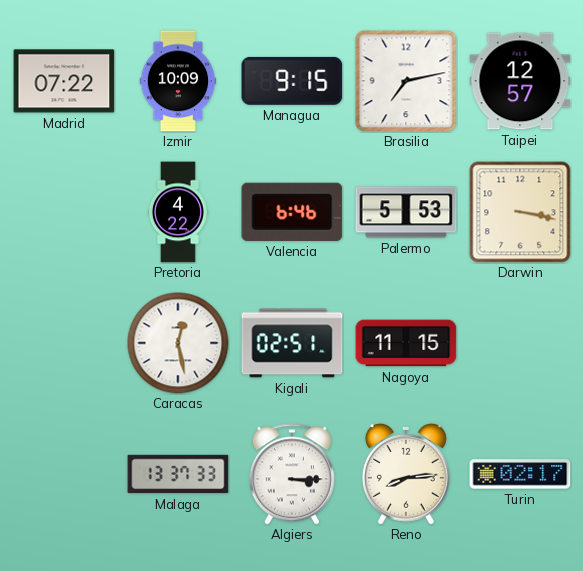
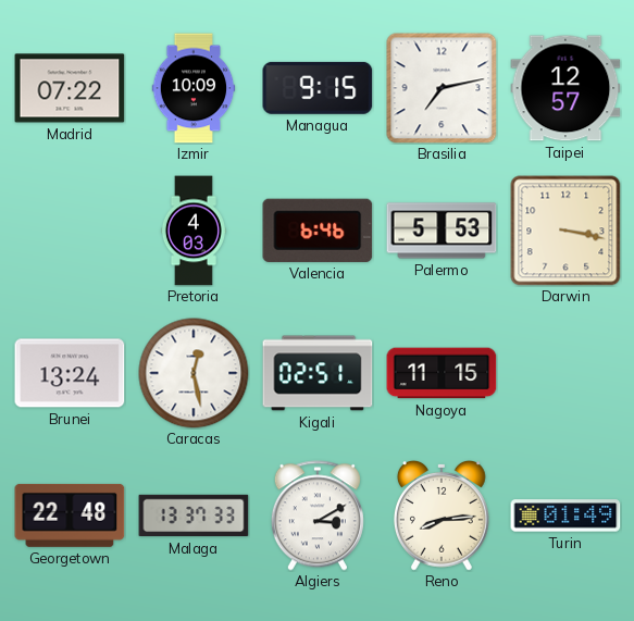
Pretoria: 4:22 -> 4:03 (194, 231)
Brunei: none -> 13:24 (70, 373)
Georgetown: none -> 22:48 (70, 516)
Algiers: 3:15 -> 3:10 (318, 516)
Turin: 02:17 -> 01:49 (565, 516)
